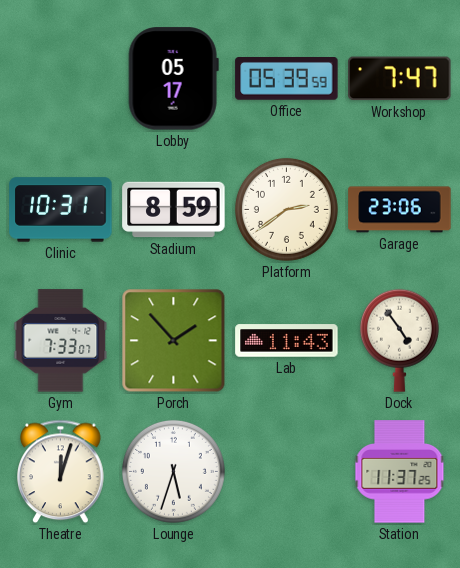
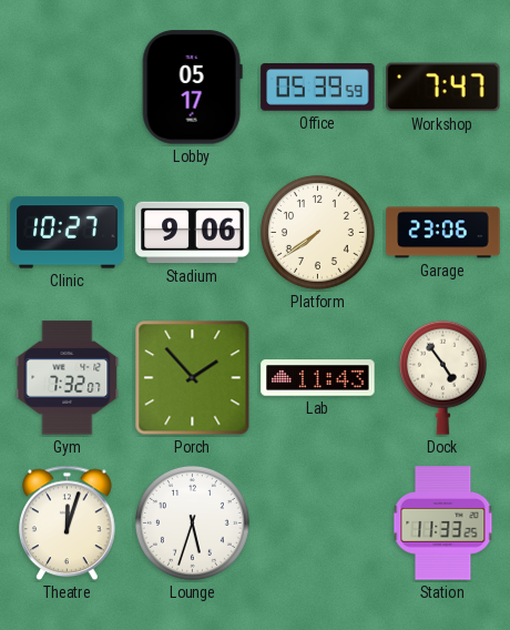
Clinic: 10:31 -> 10:27 (68, 233)
Stadium: 8:59 -> 9:06 (193, 233)
Platform: 2:39 -> 7:39 (317, 232)
Gym: 7:33 -> 7:32 (68, 378)
Station: 11:37 -> 11:33 (443, 524)
